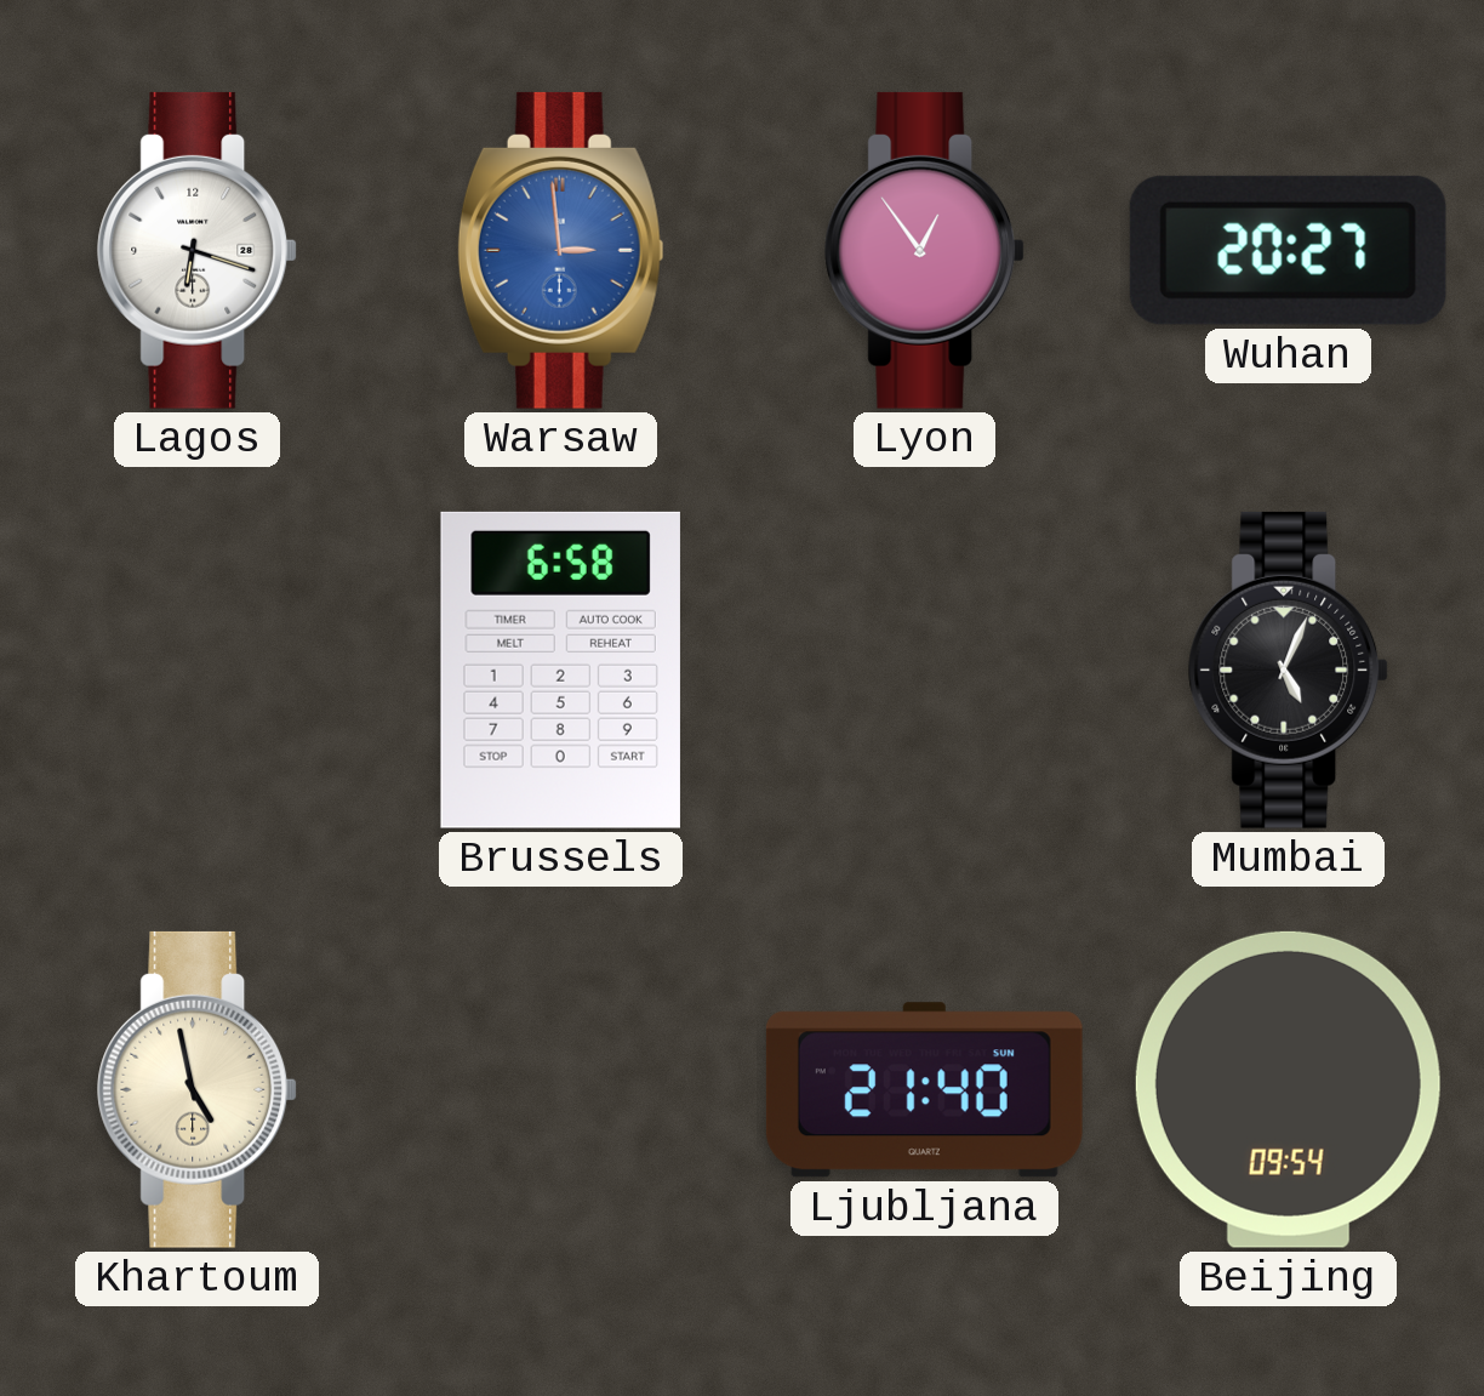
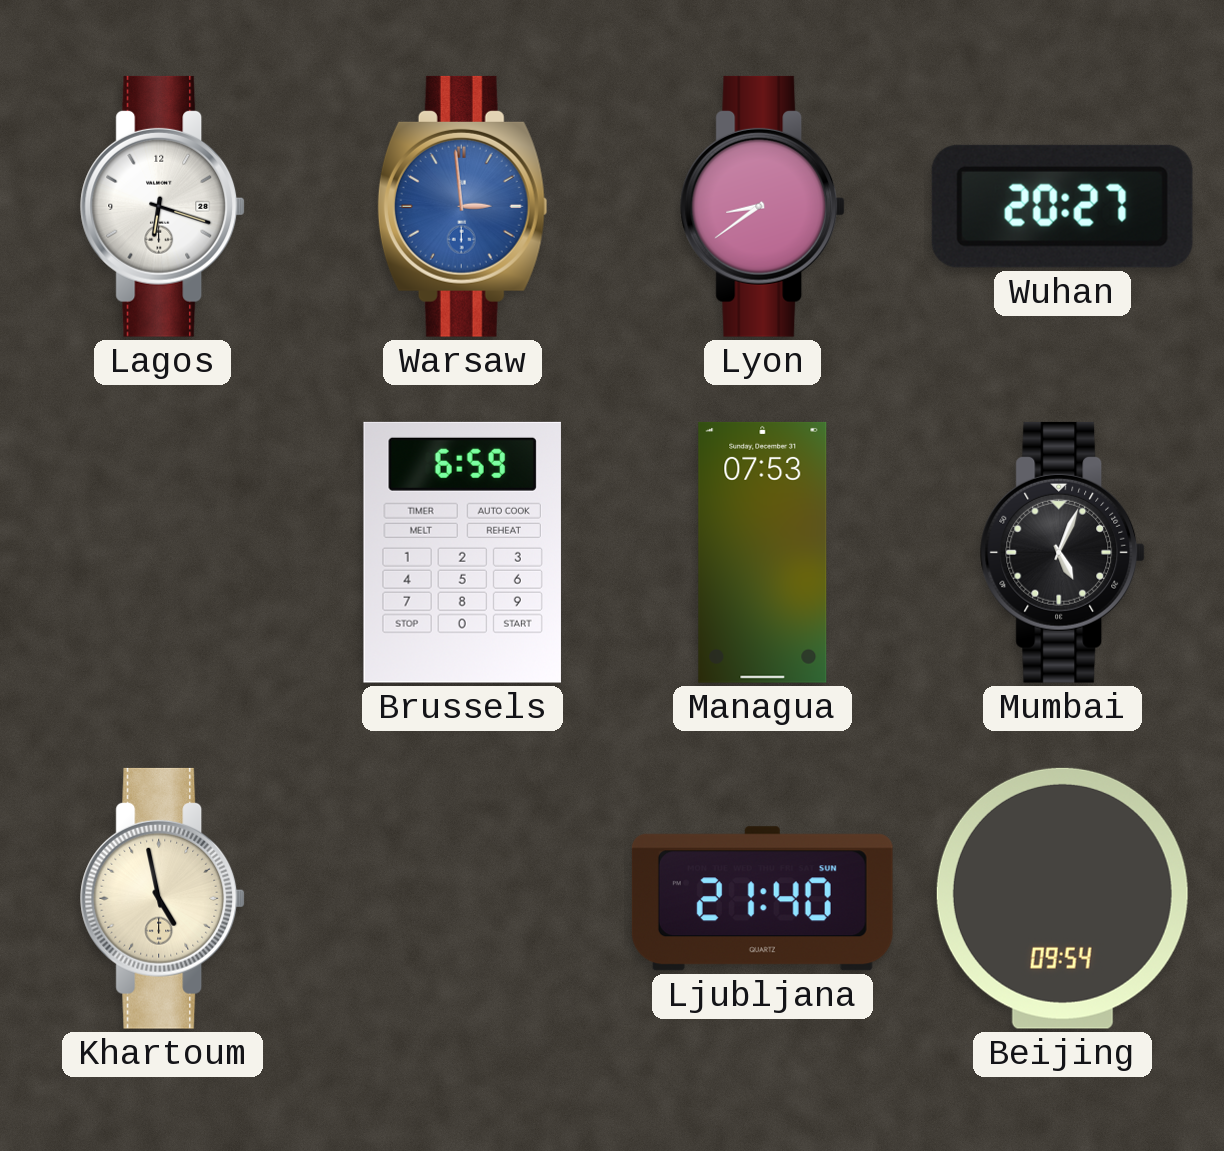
Lyon: 12:54 -> 8:39 (763, 206)
Brussels: 6:58 -> 6:59 (462, 552)
Managua: none -> 07:53 (763, 552)
